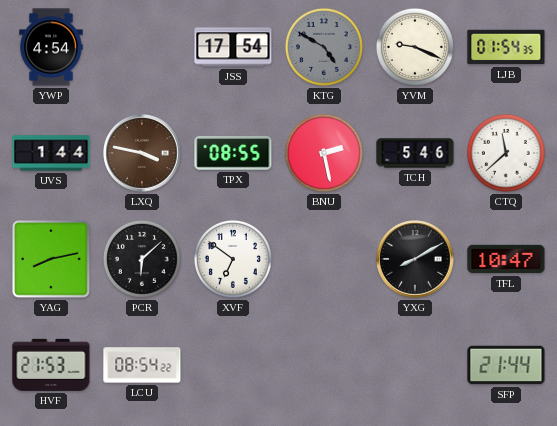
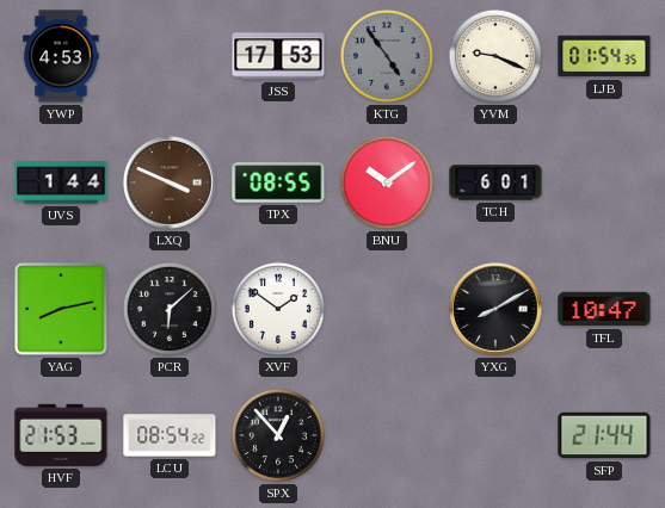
YWP: 4:54 -> 4:53 (61, 56)
JSS: 17:54 -> 17:53 (278, 56)
KTG: 4:50 -> 4:54 (387, 56)
LXQ: 3:47 -> 3:49 (170, 182)
BNU: 2:28 -> 10:09 (387, 182)
TCH: 5:46 -> 6:01 (495, 182)
CTQ: 11:38 -> none (506, 153)
XVF: 6:51 -> 1:51 (278, 309)
SPX: none -> 12:53 (278, 435)
